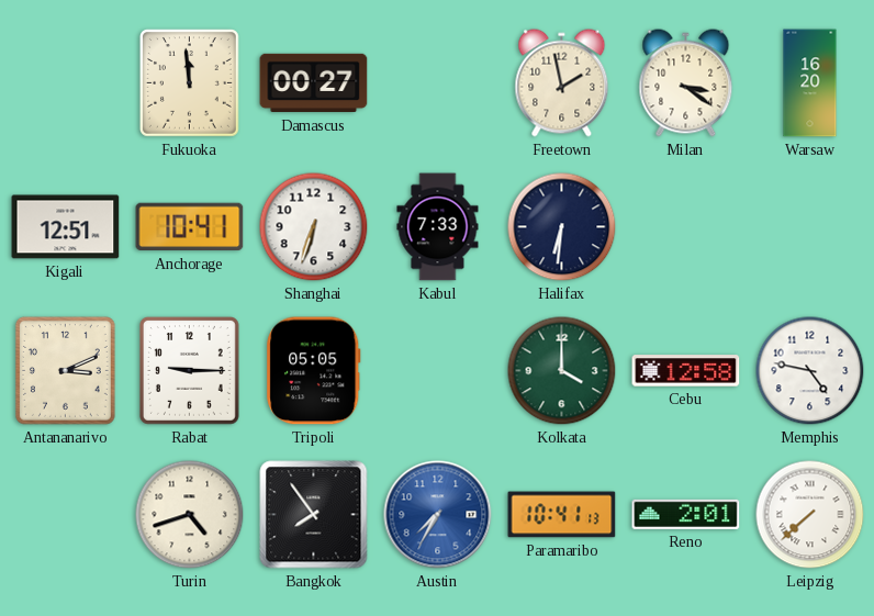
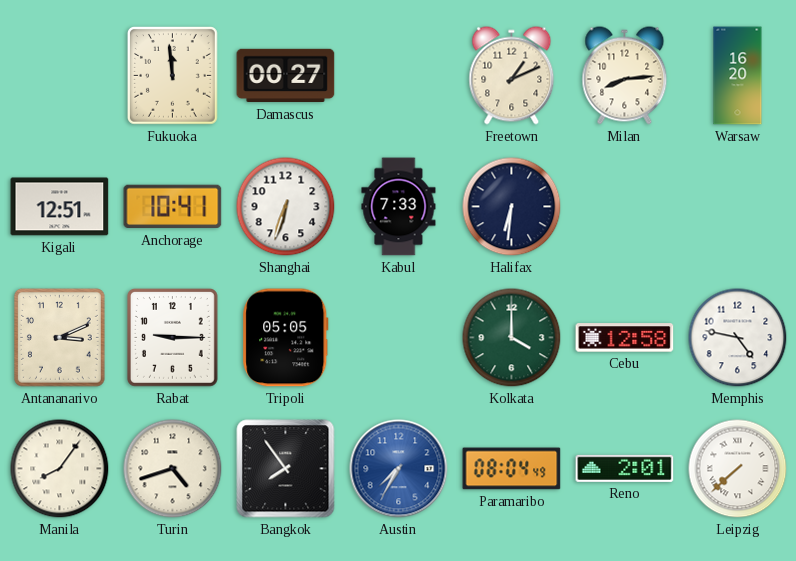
Freetown: 1:58 -> 1:11 (512, 76)
Milan: 3:21 -> 8:14 (625, 76)
Manila: none -> 8:06 (60, 469)
Paramaribo: 10:41 -> 08:04 (512, 469)
